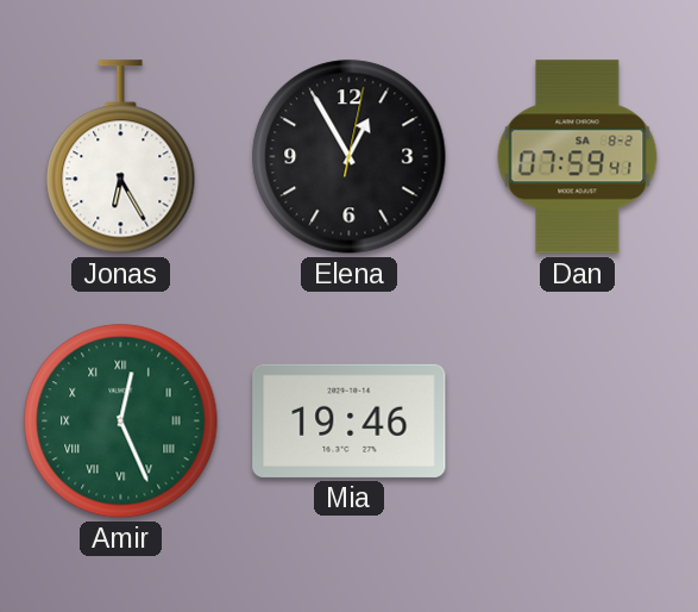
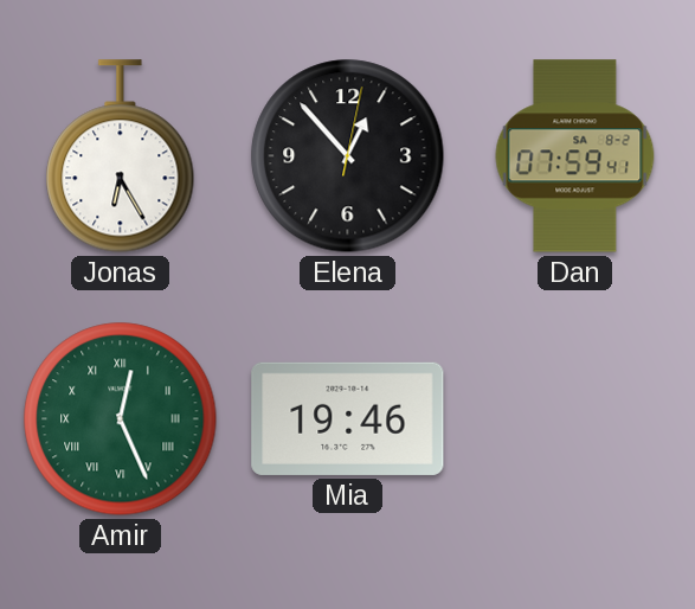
Elena: 12:55 -> 12:53 (348, 156)
